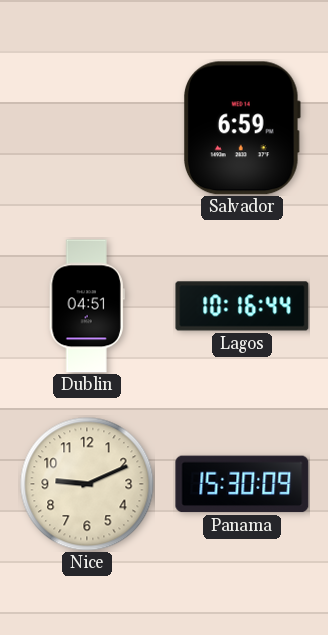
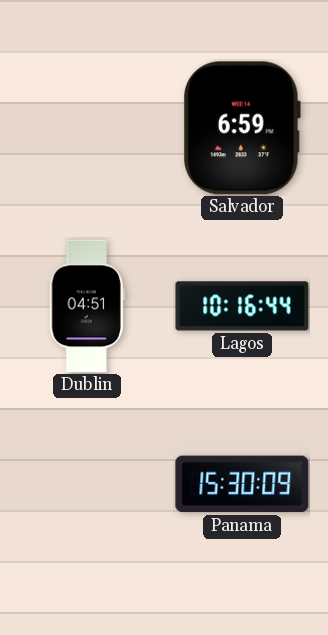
Nice: 9:11 -> none (87, 484)
